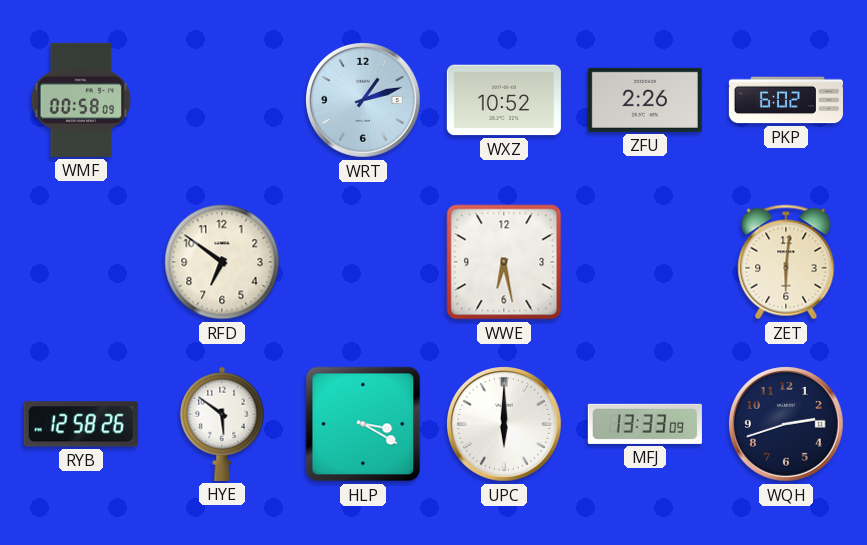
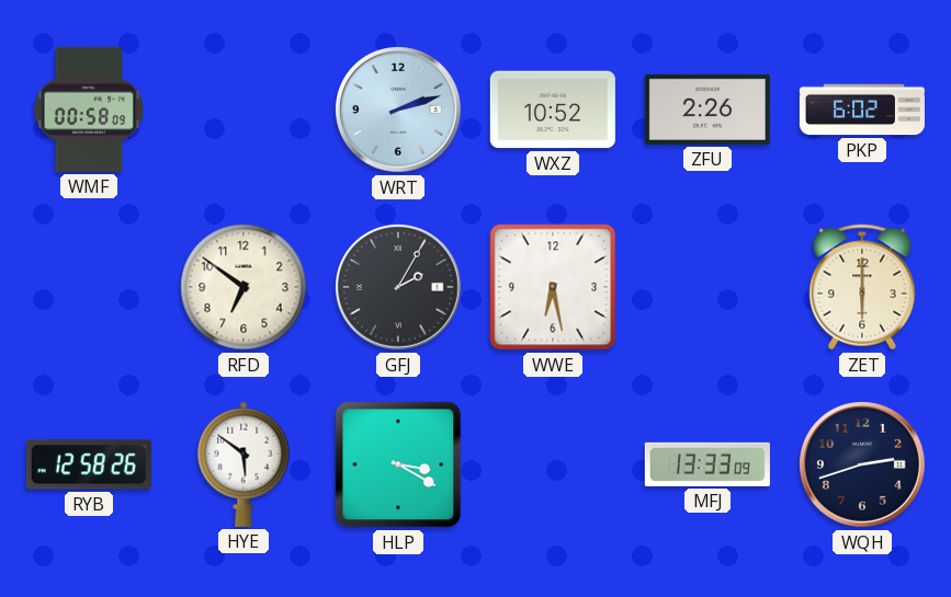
WRT: 1:12 -> 2:12 (399, 111)
GFJ: none -> 2:05 (399, 288)
ZET: 6:01 -> 6:00 (862, 287)
UPC: 6:00 -> none (505, 425)
